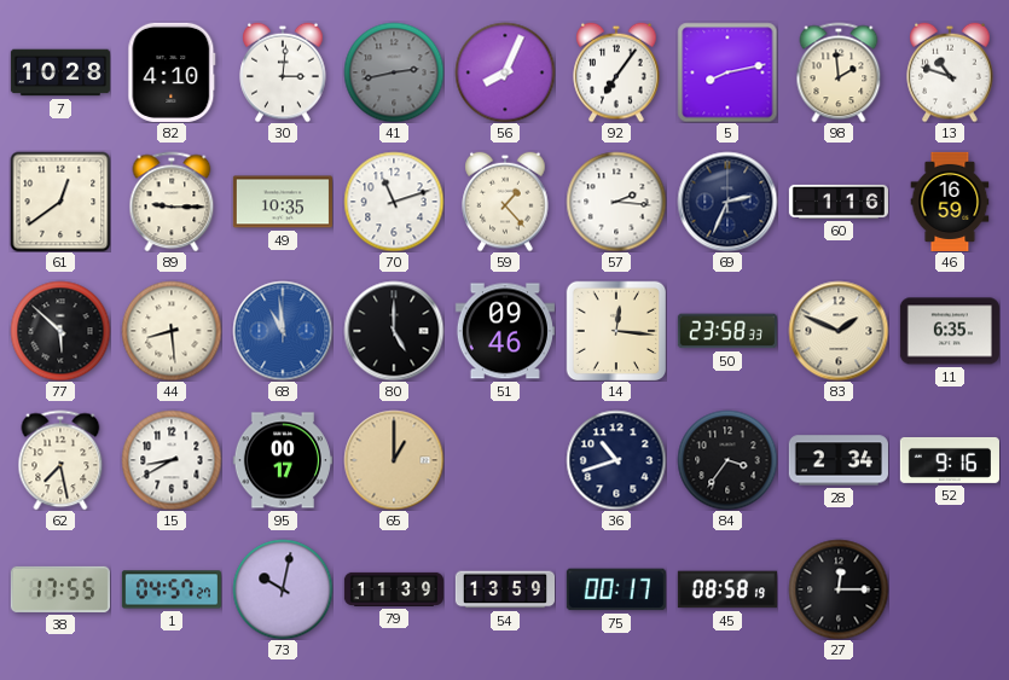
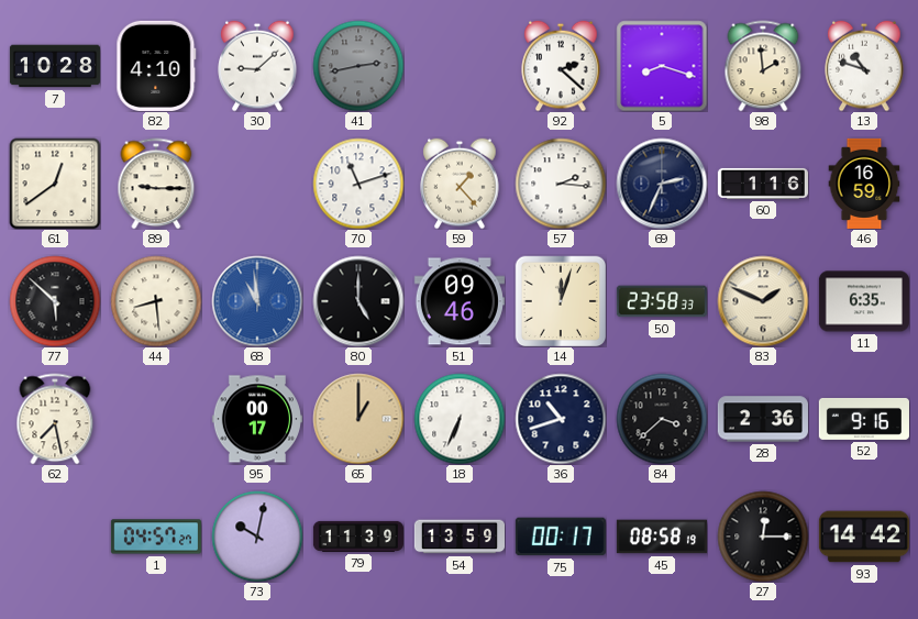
30: 3:01 -> 9:08 (257, 66)
56: 8:04 -> none (505, 72)
92: 7:06 -> 2:22 (561, 66)
5: 8:13 -> 8:18 (662, 66)
49: 10:35 -> none (283, 202)
14: 12:16 -> 12:03 (561, 301)
15: 8:40 -> none (172, 460)
18: none -> 6:34 (460, 419)
84: 3:36 -> 3:38 (662, 419)
28: 2:34 -> 2:36 (763, 419)
38: 17:55 -> none (60, 589)
93: none -> 14:42 (864, 537)
